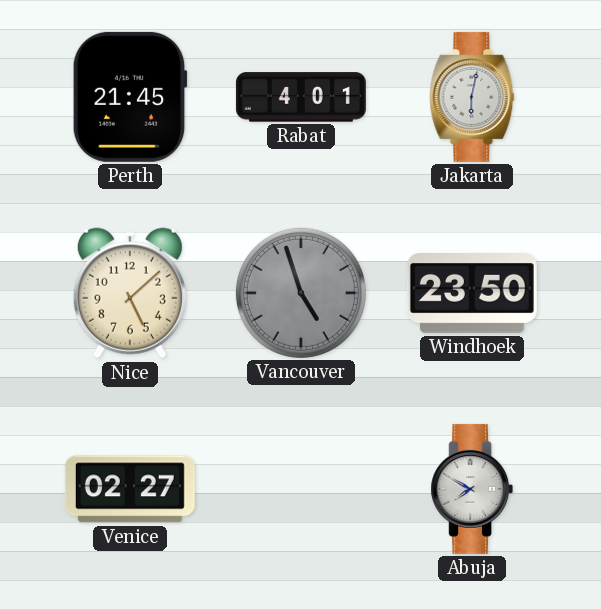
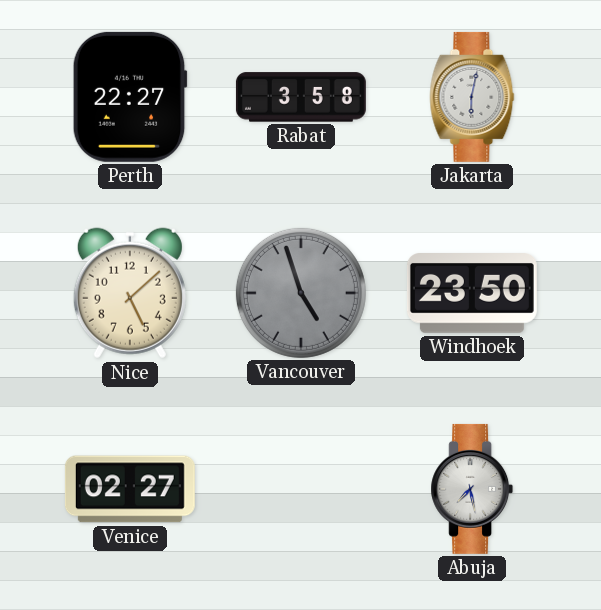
Perth: 21:45 -> 22:27 (130, 97)
Rabat: 4:01 -> 3:58 (301, 97)
Abuja: 7:50 -> 7:28 (472, 489)
